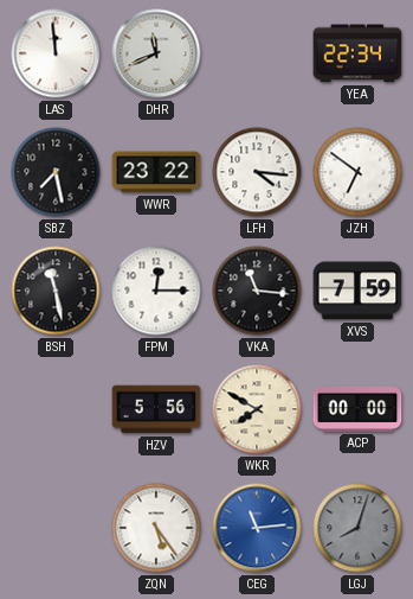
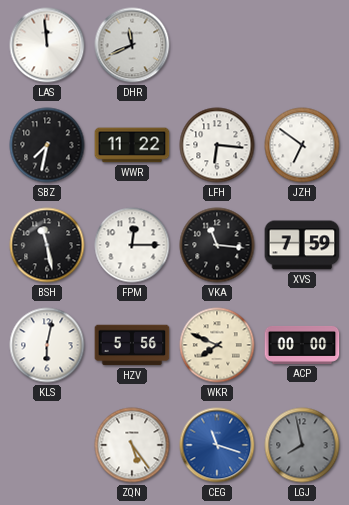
YEA: 22:34 -> none (357, 53)
SBZ: 7:28 -> 7:32 (47, 145)
WWR: 23:22 -> 11:22 (132, 145)
LFH: 4:16 -> 6:16 (217, 145)
KLS: none -> 6:02 (47, 345)
WKR: 7:50 -> 7:49 (217, 345)
CEG: 11:14 -> 11:18 (217, 445)
LGJ: 8:03 -> 7:58 (302, 445)
